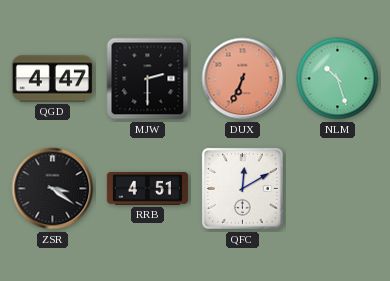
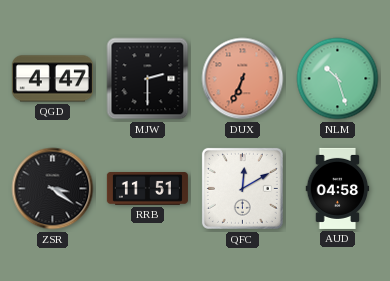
RRB: 4:51 -> 11:51 (147, 189)
AUD: none -> 04:58 (338, 188)
